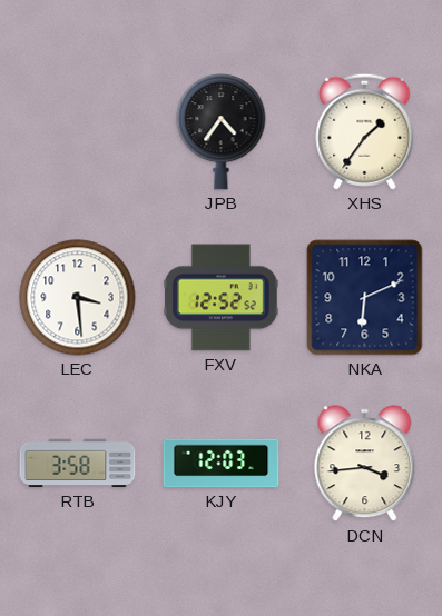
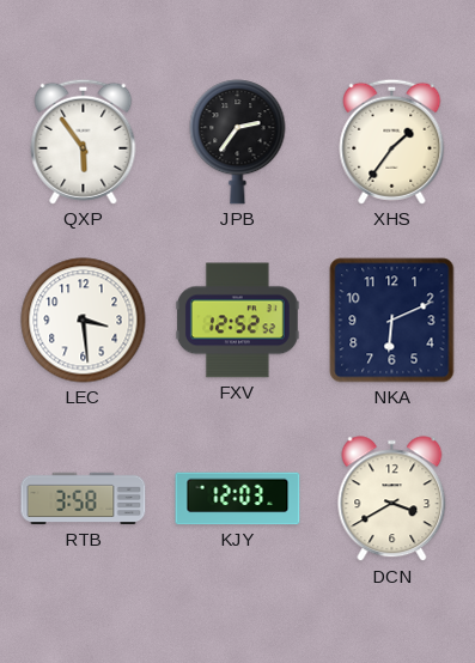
QXP: none -> 5:54 (84, 141)
JPB: 4:36 -> 2:36 (238, 142)
DCN: 3:44 -> 3:40 (392, 499)
